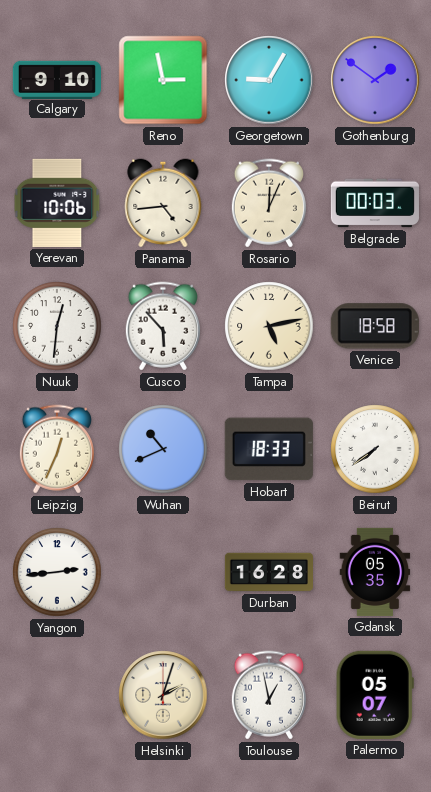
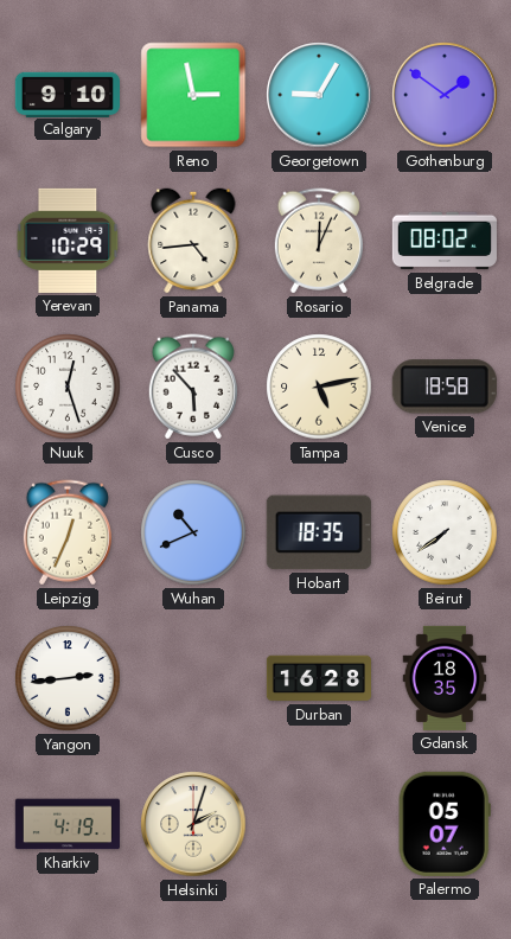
Yerevan: 10:06 -> 10:29 (68, 241)
Belgrade: 00:03 -> 08:02 (445, 241)
Nuuk: 12:31 -> 12:27 (68, 387)
Hobart: 18:33 -> 18:35 (319, 532)
Gdansk: 05:35 -> 18:35 (445, 678)
Kharkiv: none -> 4:19 (66, 824)
Toulouse: 12:58 -> none (269, 695)
